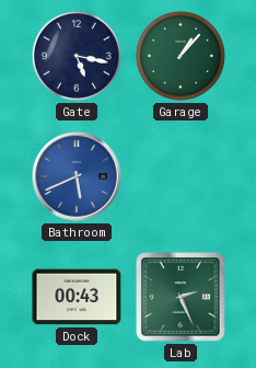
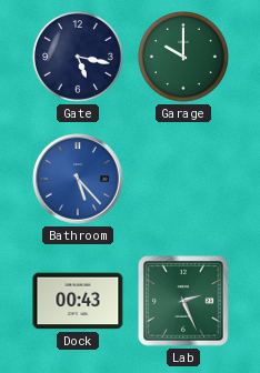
Garage: 1:07 -> 10:00 (183, 57)
Bathroom: 5:41 -> 5:23 (78, 179)
